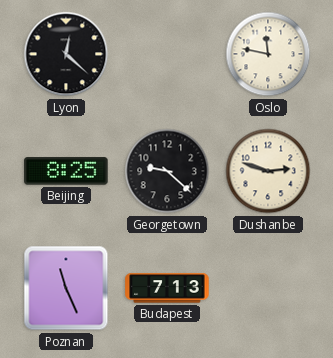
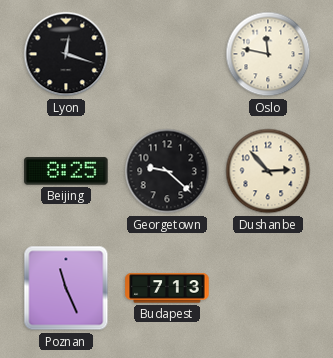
Lyon: 12:22 -> 12:18 (66, 54)
Dushanbe: 2:48 -> 2:53 (268, 171)
